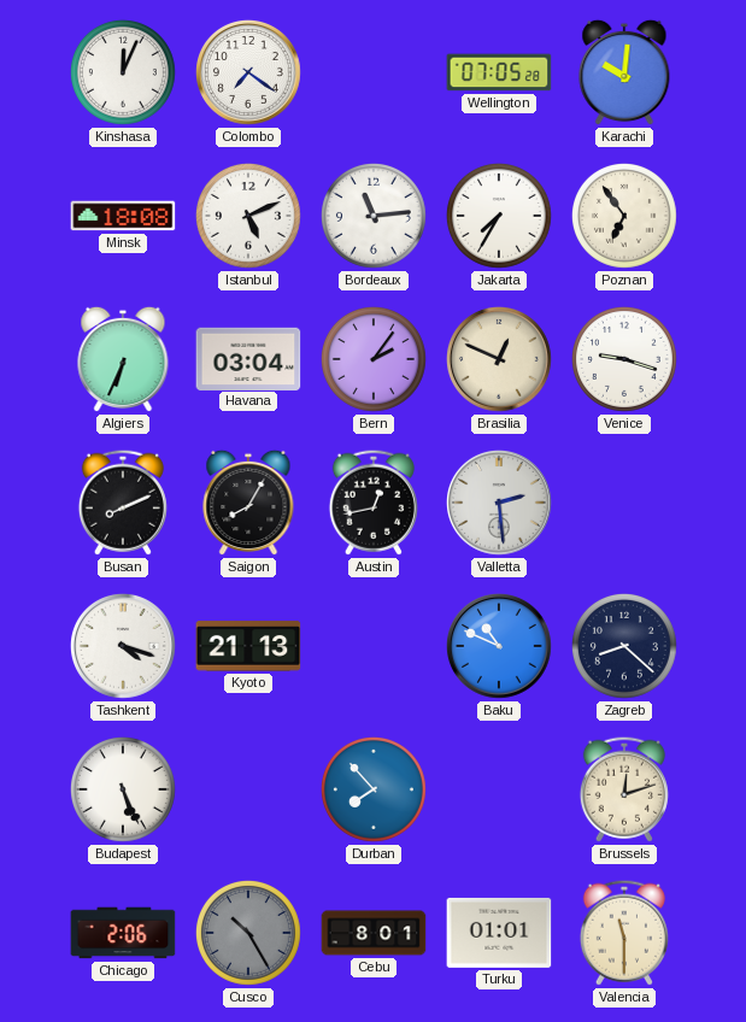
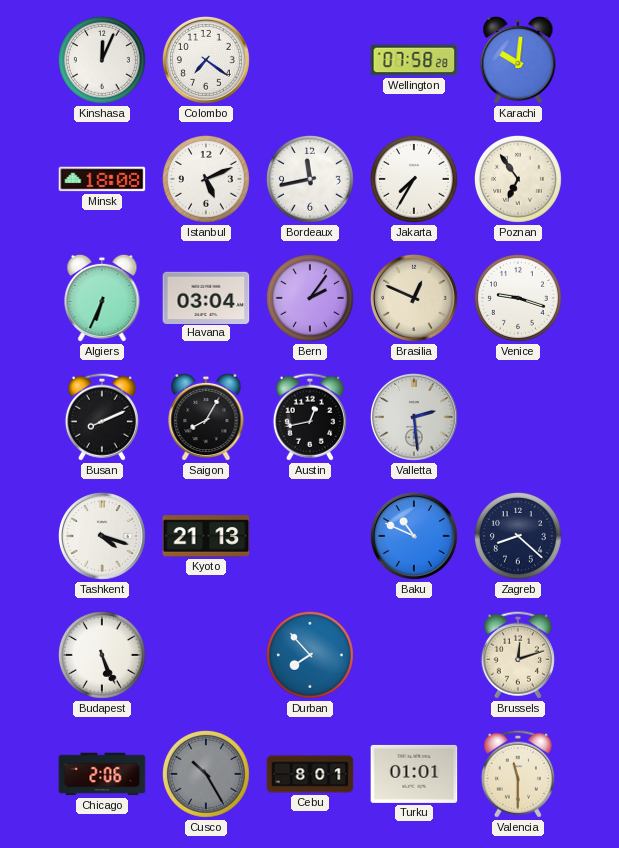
Wellington: 07:05 -> 07:58 (414, 60)
Bordeaux: 11:14 -> 11:43 (310, 179)
